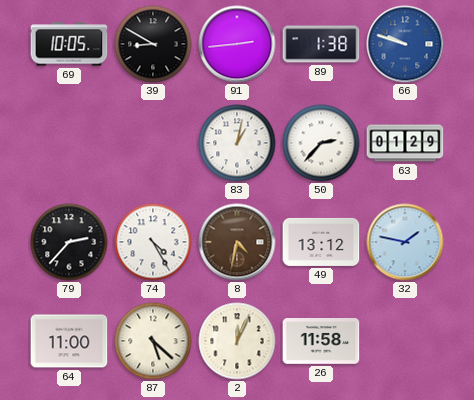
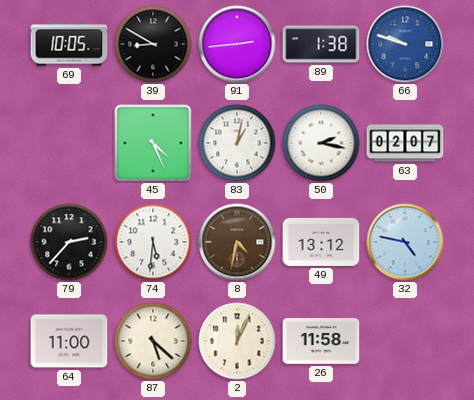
45: none -> 4:26 (153, 143)
50: 2:37 -> 2:17 (321, 143)
63: 01:29 -> 02:07 (405, 143)
74: 4:25 -> 5:31 (153, 242)
32: 1:47 -> 4:47 (405, 242)
